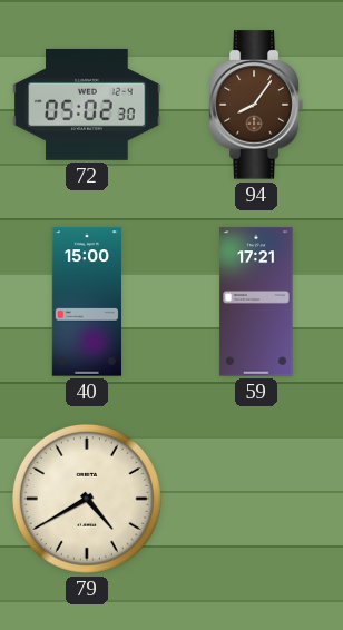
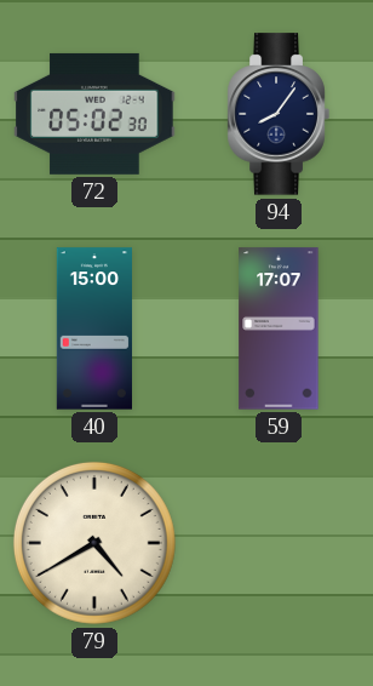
94 dial: brown -> navy (279, 114)
59: 17:21 -> 17:07 (279, 328)
